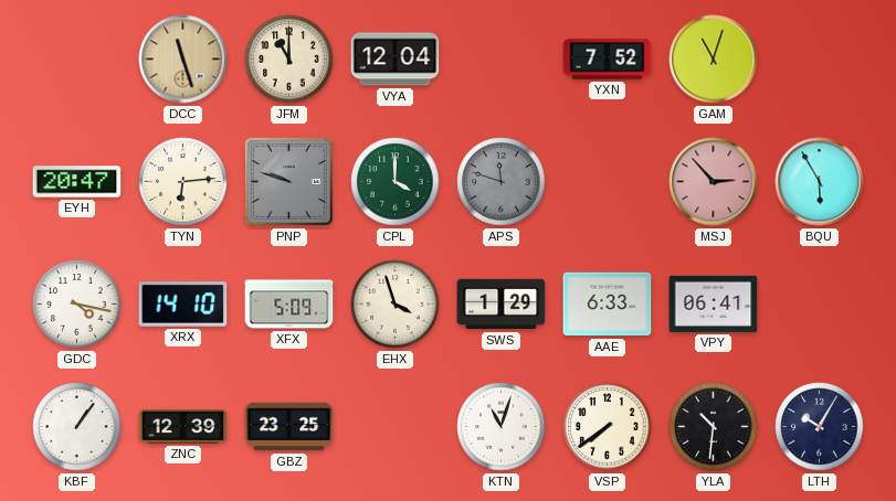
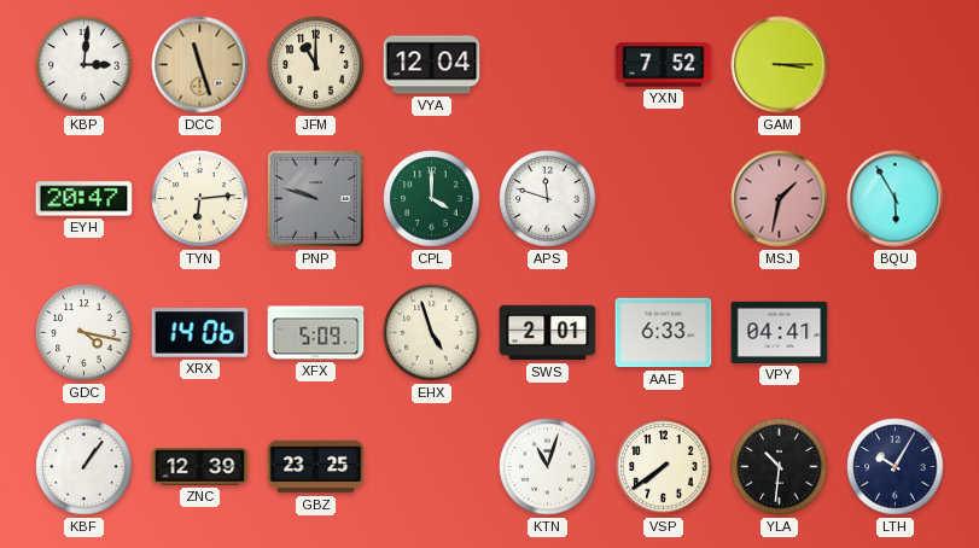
KBP: none -> 3:01 (85, 65)
GAM: 11:03 -> 3:15 (780, 65)
APS dial: grey -> white (548, 199)
MSJ: 2:53 -> 1:32 (780, 199)
XRX: 14:10 -> 14:06 (200, 333)
EHX: 3:57 -> 4:57 (432, 333)
SWS: 1:29 -> 2:01 (548, 333)
VPY: 06:41 -> 04:41 (780, 332)
